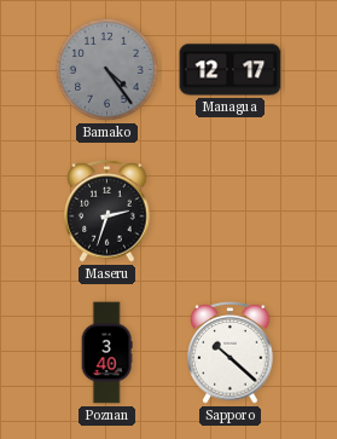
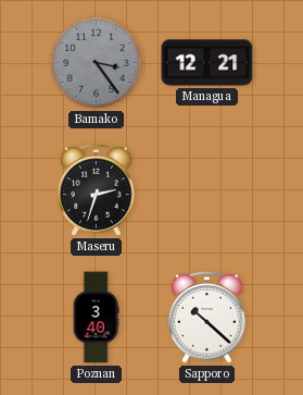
Bamako: 4:24 -> 3:24 (97, 63)
Managua: 12:17 -> 12:21 (207, 63)
